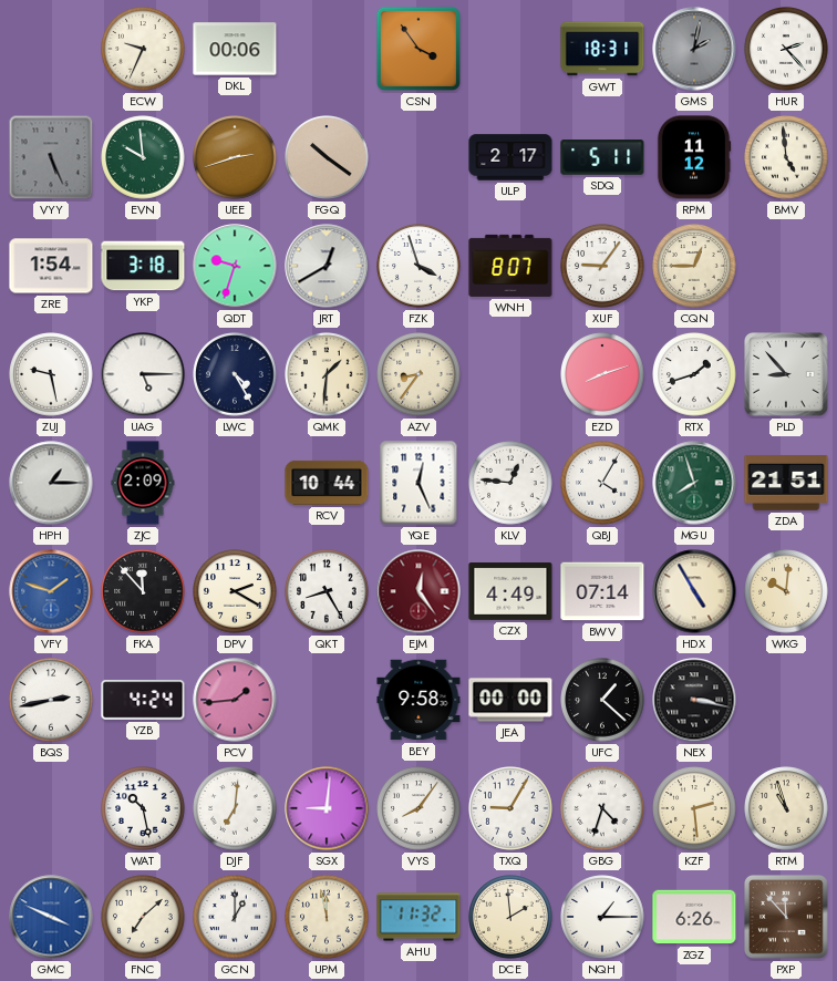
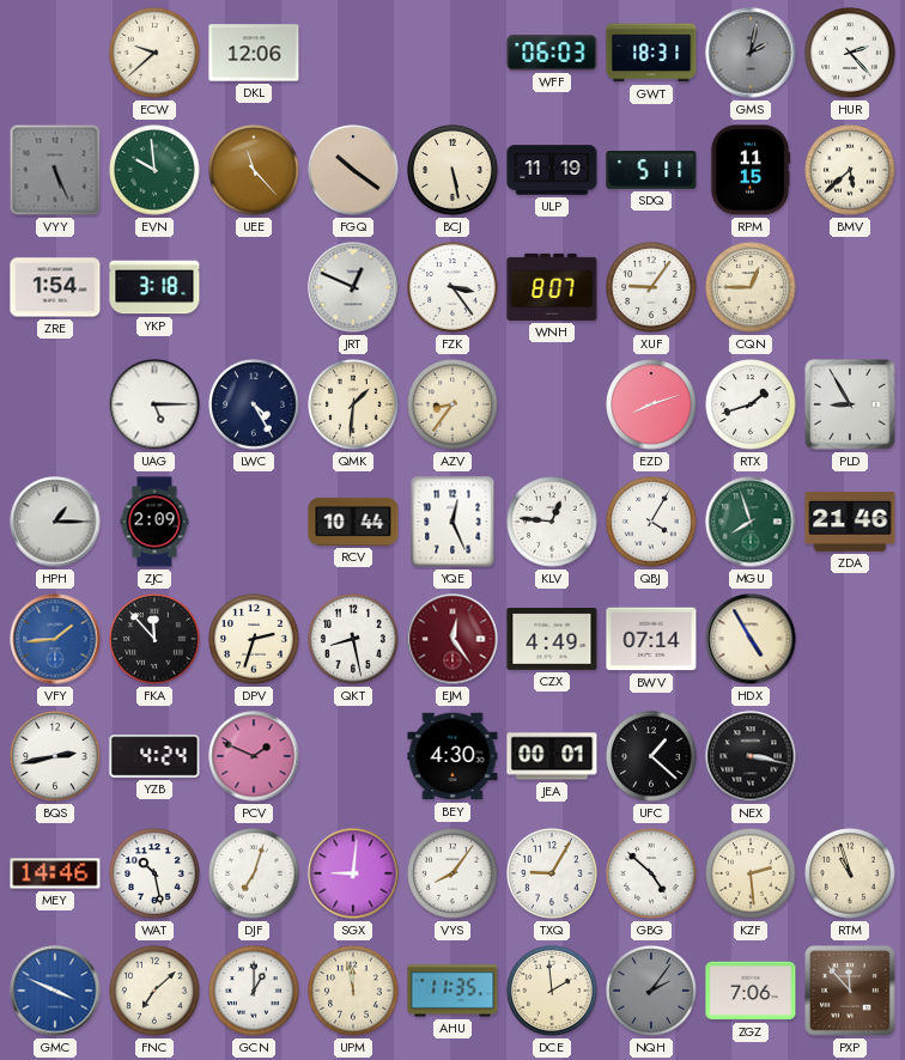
ECW: 9:34 -> 9:38 (154, 53)
DKL: 00:06 -> 12:06 (254, 53)
CSN: 3:54 -> none (418, 49)
WFF: none -> 06:03 (552, 53)
UEE: 2:42 -> 11:23 (254, 170)
BCJ: none -> 5:28 (452, 170)
ULP: 2:17 -> 11:19 (552, 170)
RPM: 11:12 -> 11:15 (751, 170)
BMV: 4:59 -> 5:38 (850, 170)
QDT: 9:33 -> none (235, 266)
JRT: 12:40 -> 12:49 (353, 287)
FZK: 3:57 -> 3:24 (452, 287)
ZUJ: 9:28 -> none (51, 374)
PLD: 8:53 -> 8:55 (850, 404)
ZDA: 21:51 -> 21:46 (850, 522)
VFY: 1:48 -> 1:44 (55, 639)
DPV: 2:20 -> 2:33 (254, 639)
QKT: 8:25 -> 8:28 (353, 639)
WKG: 10:01 -> none (786, 591)
PCV: 1:44 -> 1:49 (254, 756)
BEY: 9:58 -> 4:30 (452, 756)
JEA: 00:00 -> 00:01 (552, 756)
MEY: none -> 14:46 (55, 873)
DJF: 7:01 -> 7:03 (254, 873)
GBG: 4:33 -> 4:52 (651, 873)
AHU: 11:32 -> 11:35 (452, 991)
NQH: 1:15 -> 2:06 (651, 991)
NQH dial: white -> grey (651, 991)
ZGZ: 6:26 -> 7:06 (751, 991)
